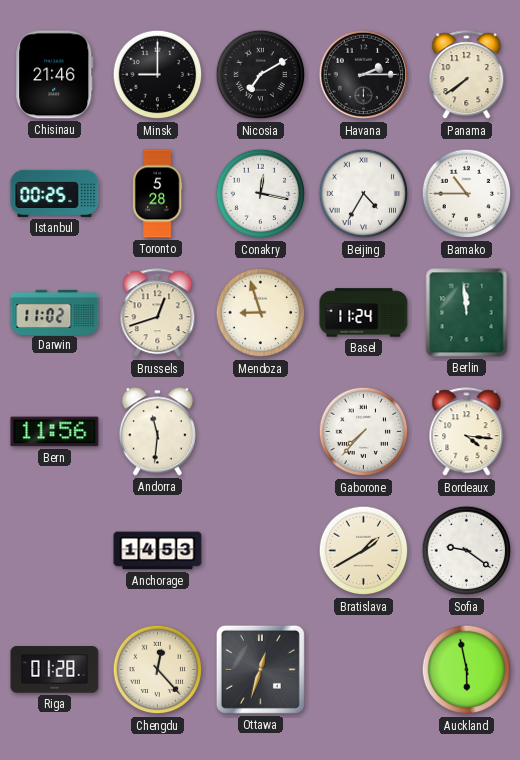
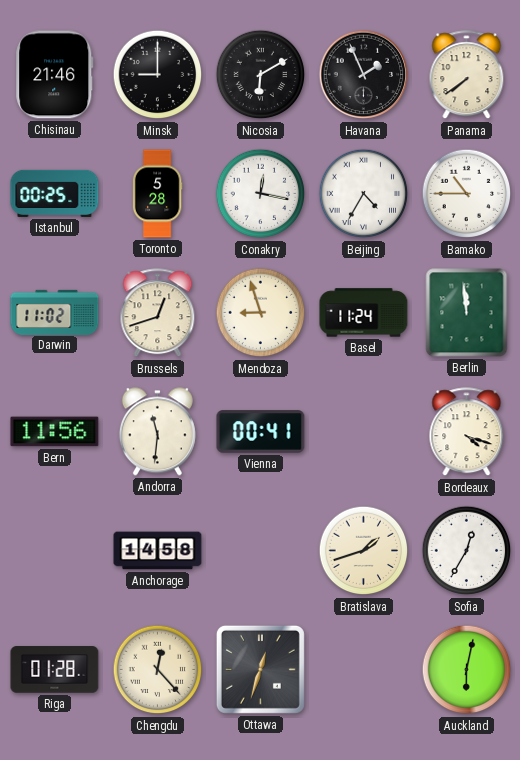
Nicosia: 7:10 -> 6:10 (261, 75)
Havana: 2:15 -> 1:56 (364, 75)
Vienna: none -> 00:41 (261, 432)
Gaborone: 7:37 -> none (364, 432)
Bordeaux: 4:16 -> 4:18 (467, 432)
Anchorage: 14:53 -> 14:58 (158, 551)
Bratislava: 1:40 -> 1:42 (364, 551)
Sofia: 9:21 -> 12:35 (467, 551)
Auckland: 5:58 -> 6:02 (467, 670)
